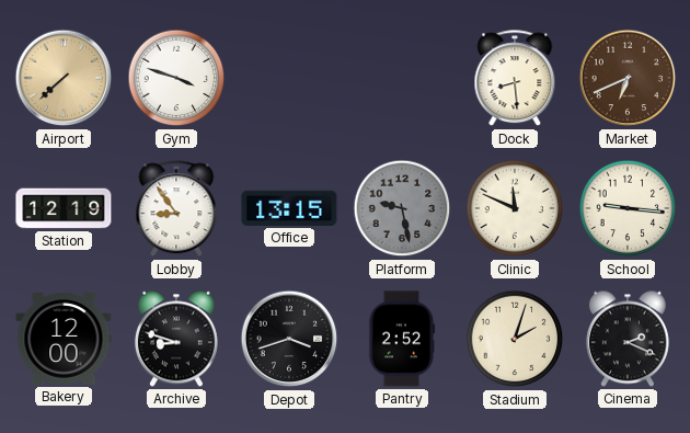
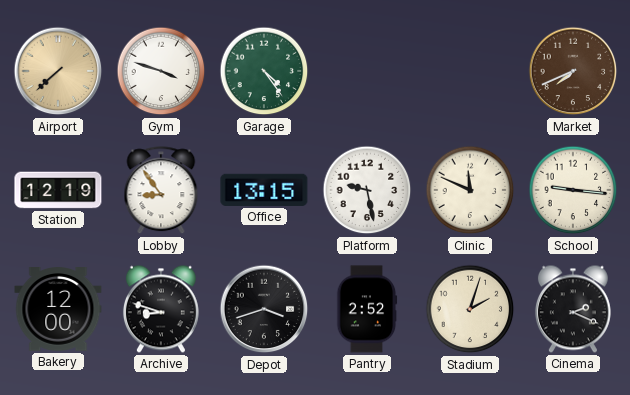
Garage: none -> 4:24 (264, 71)
Dock: 8:29 -> none (515, 79)
Market: 6:41 -> 7:41 (573, 71)
Platform dial: grey -> white (367, 190)
